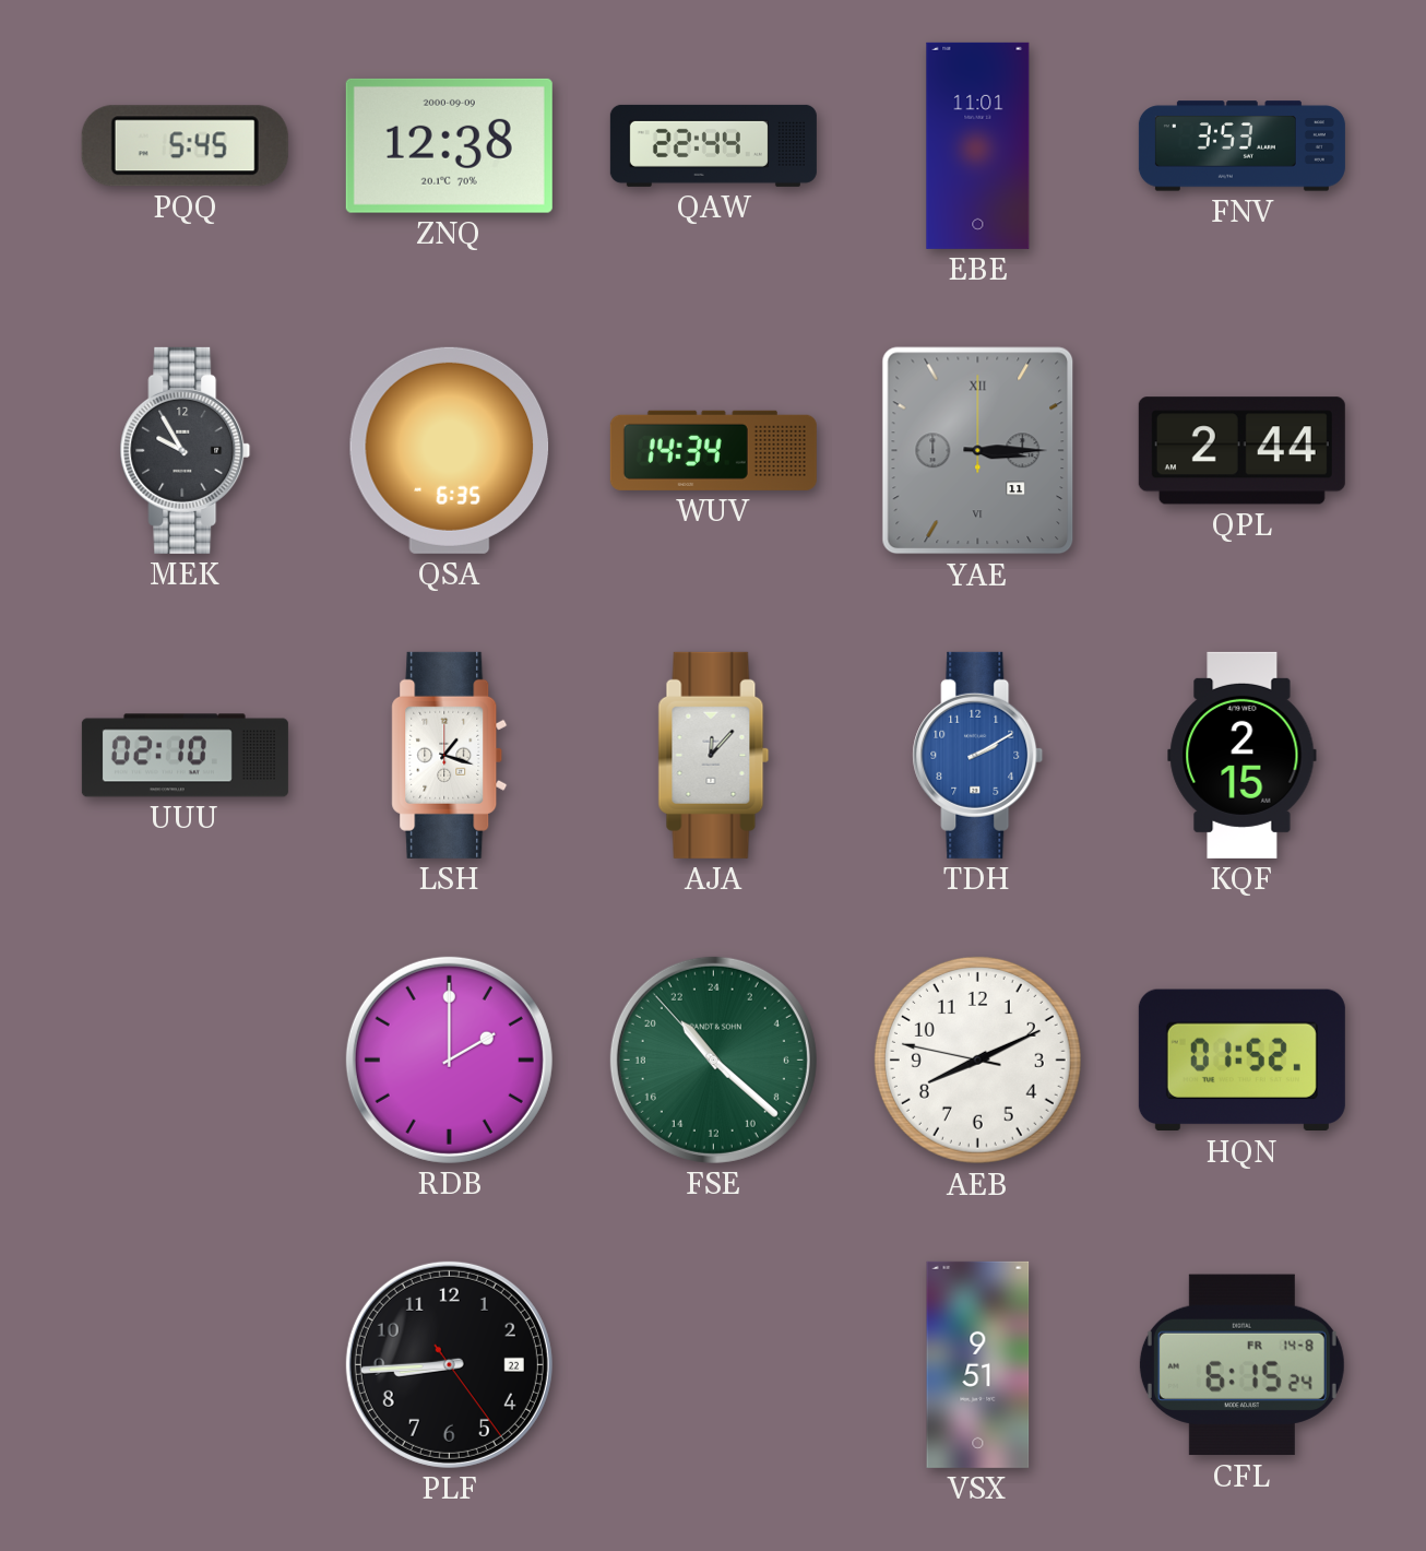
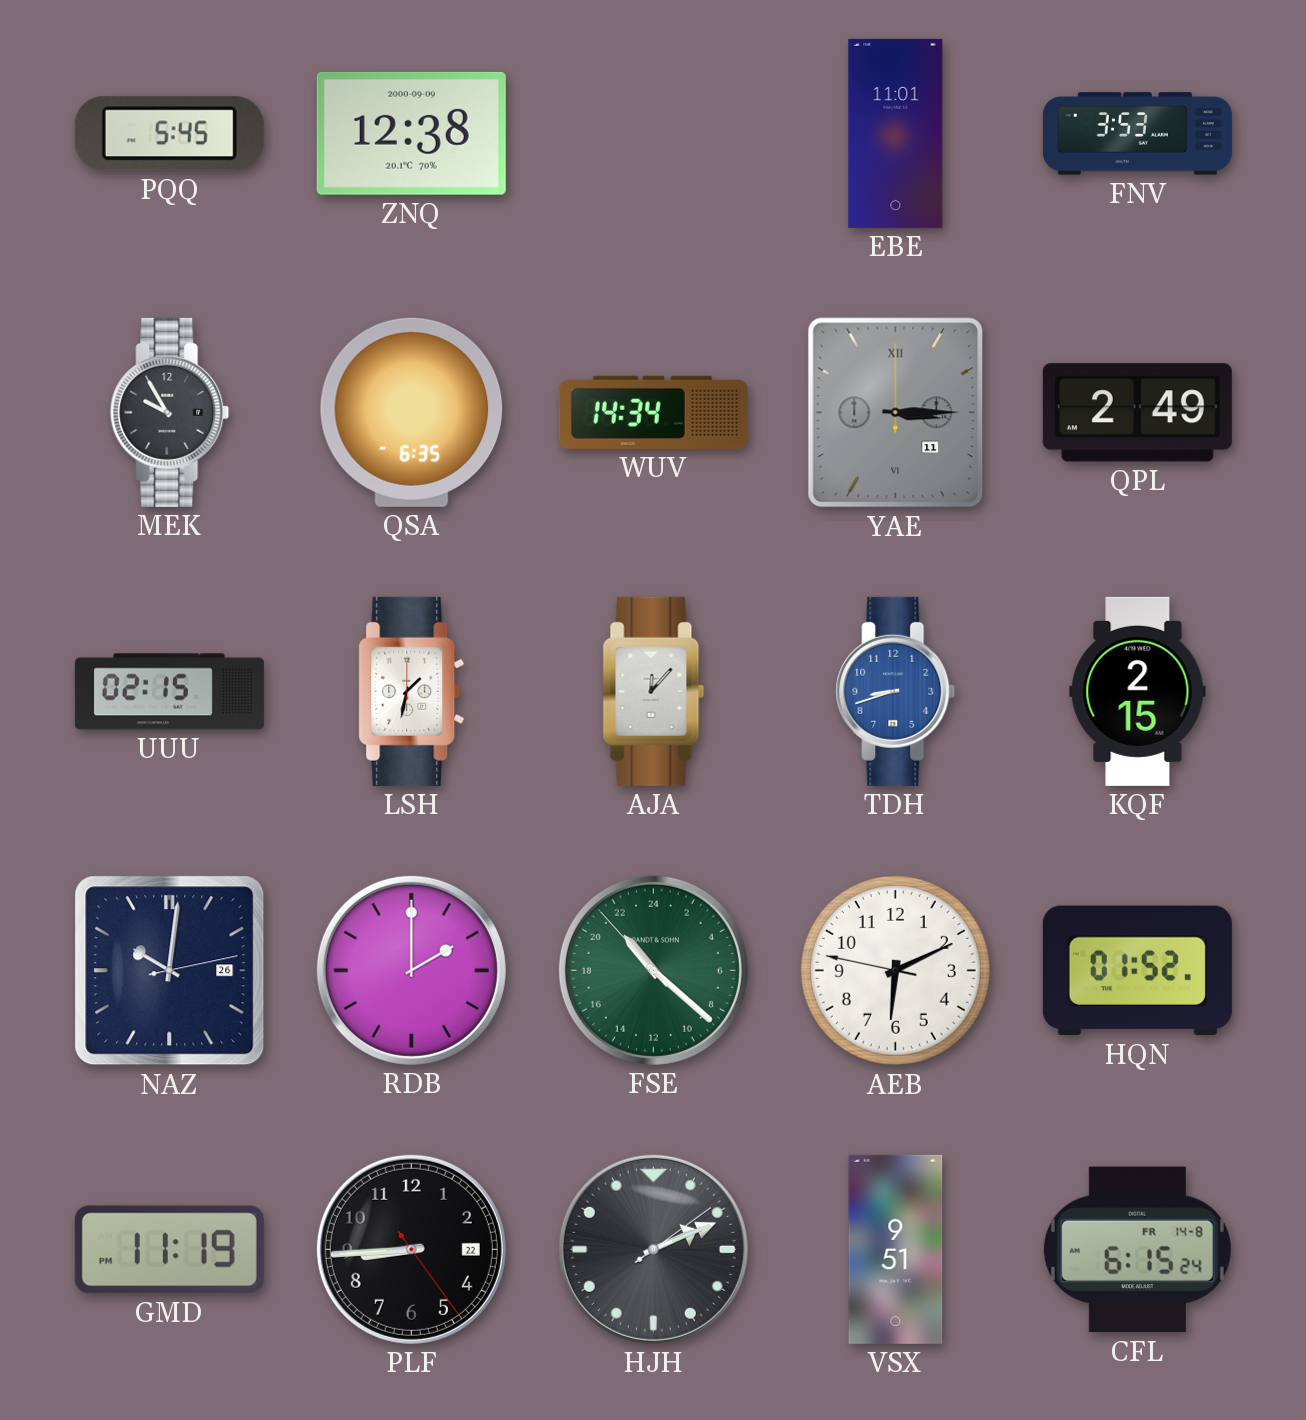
QAW: 22:44 -> none (713, 145)
QPL: 2:44 -> 2:49 (1137, 413)
UUU: 02:10 -> 02:15 (169, 692)
LSH: 1:18 -> 1:32 (412, 691)
TDH: 2:10 -> 8:42 (896, 691)
NAZ: none -> 10:01 (170, 971)
AEB: 8:10 -> 6:10 (895, 970)
GMD: none -> 11:19 (169, 1250)
HJH: none -> 2:11 (653, 1249)
